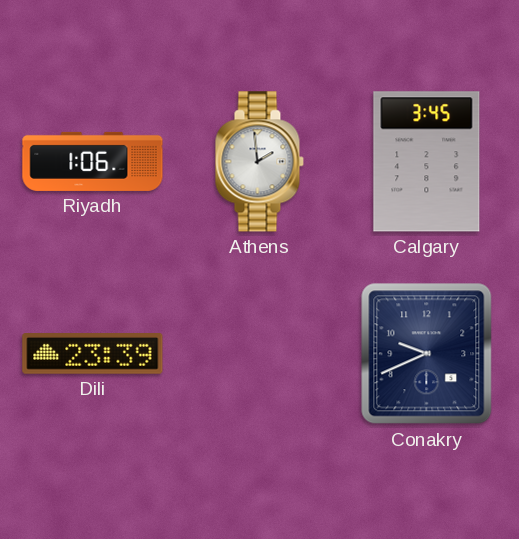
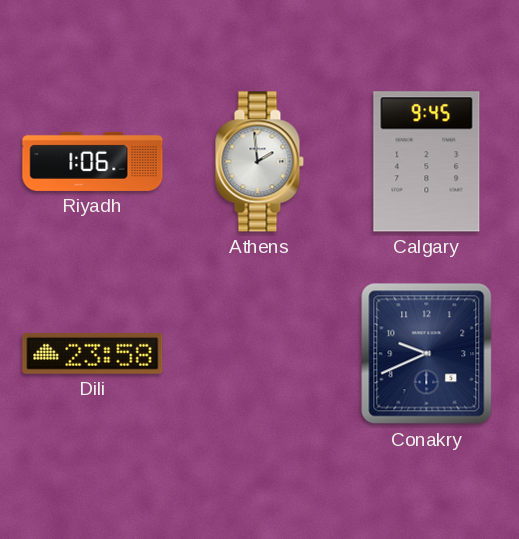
Calgary: 3:45 -> 9:45 (427, 162)
Dili: 23:39 -> 23:58 (93, 354)
